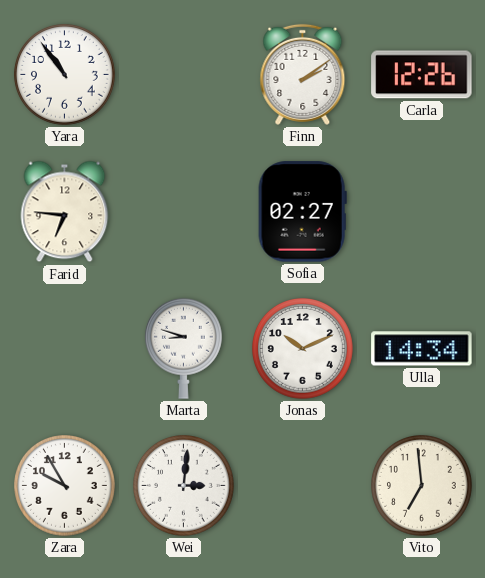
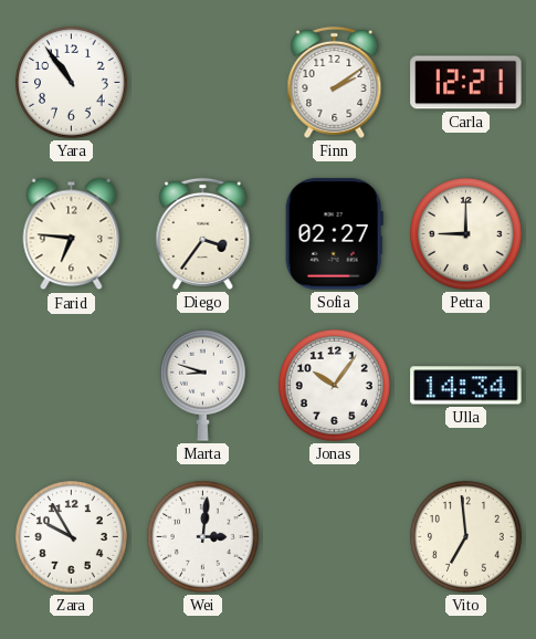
Carla: 12:26 -> 12:21 (466, 83)
Diego: none -> 3:36 (203, 233)
Petra: none -> 9:00 (466, 234)
Jonas: 10:11 -> 10:06 (335, 386)
